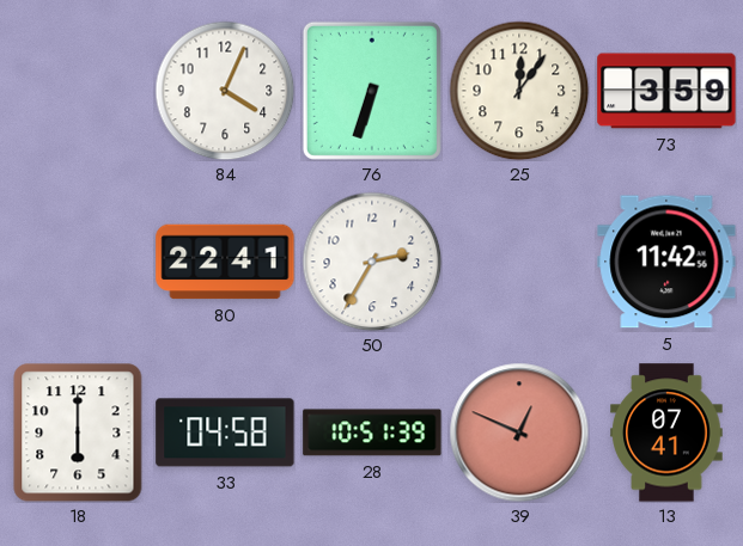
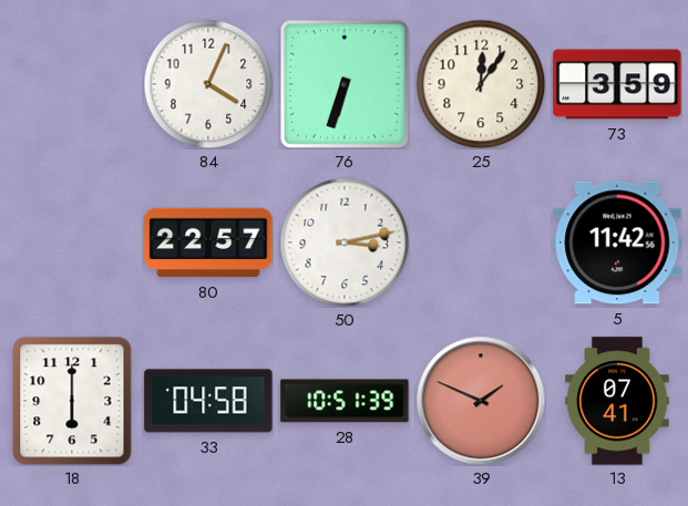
80: 22:41 -> 22:57 (208, 242)
50: 2:35 -> 3:13 (345, 242)
39: 12:49 -> 1:49 (481, 401)
